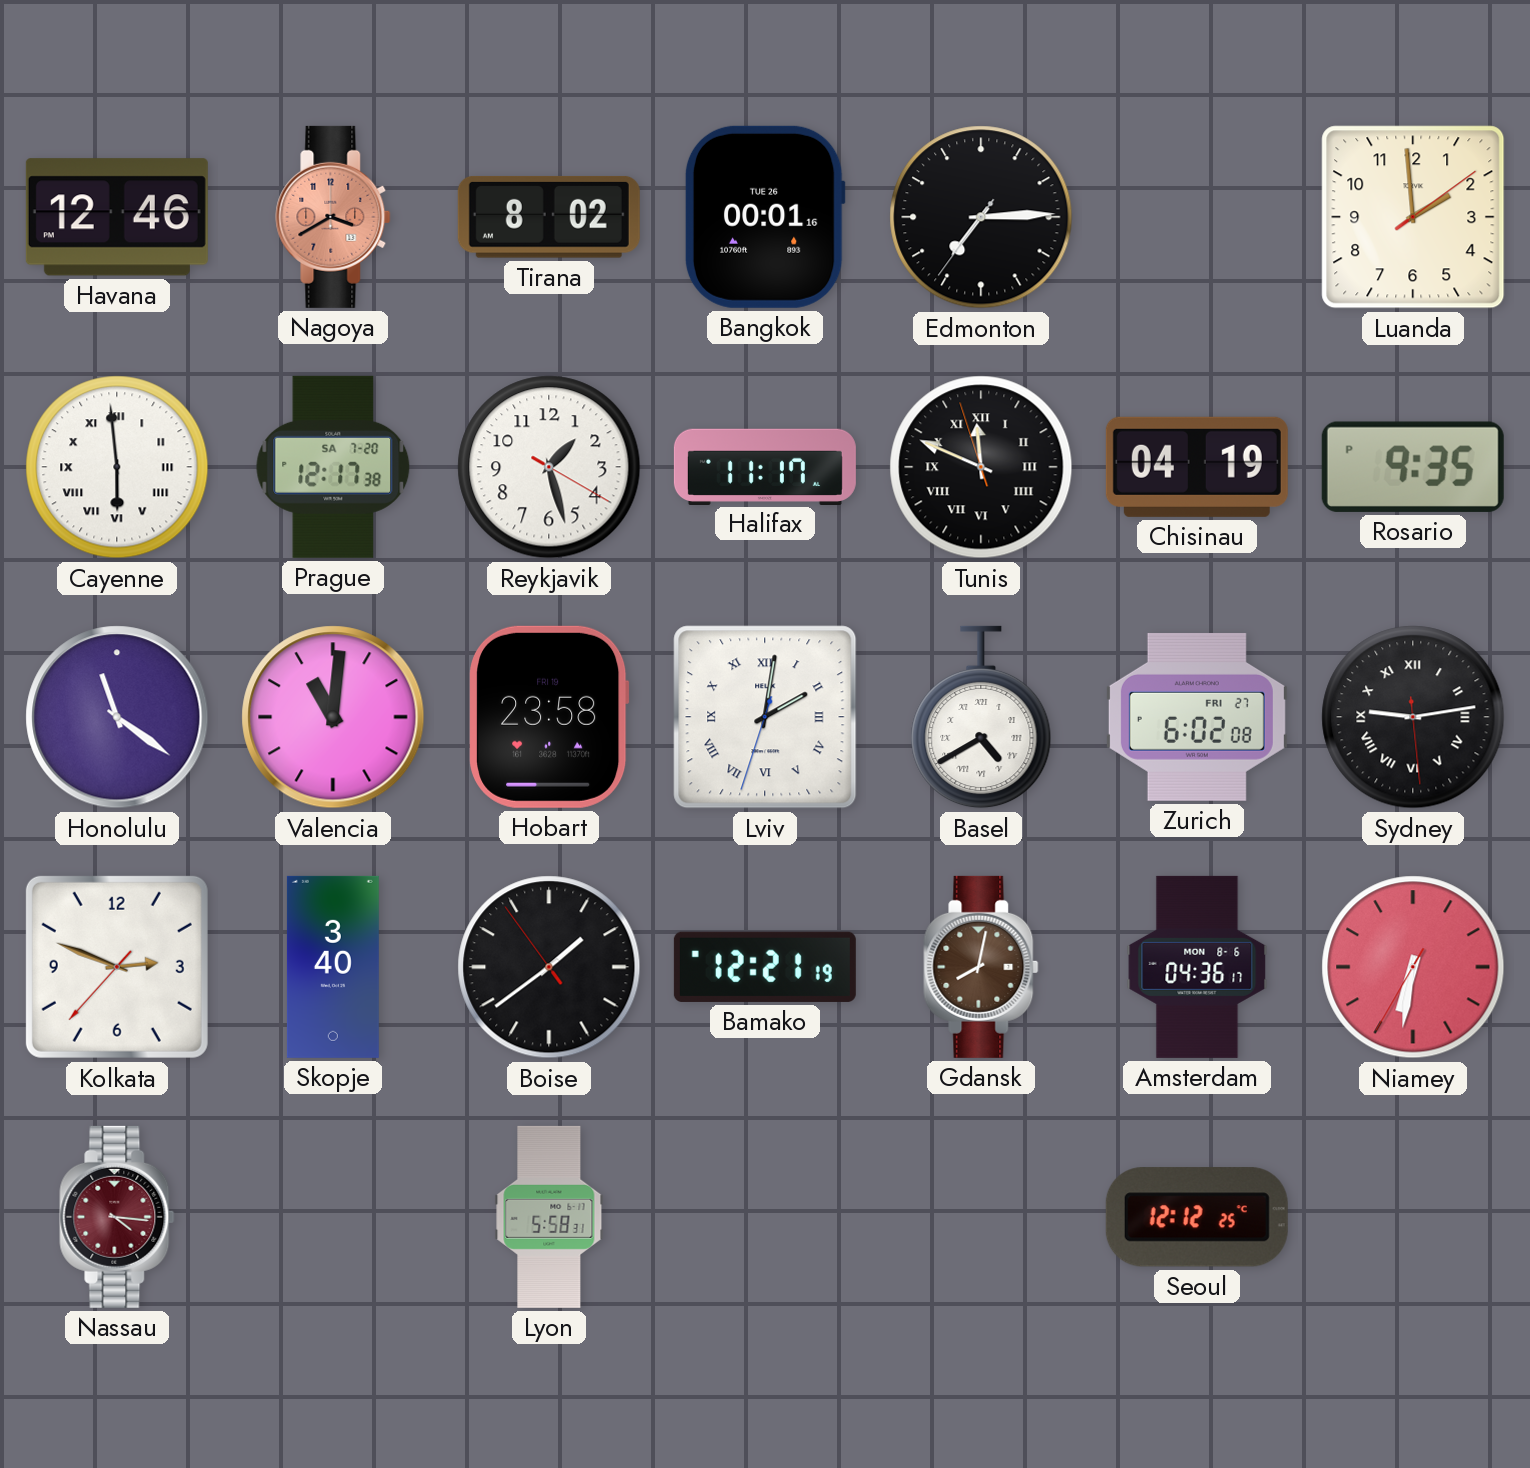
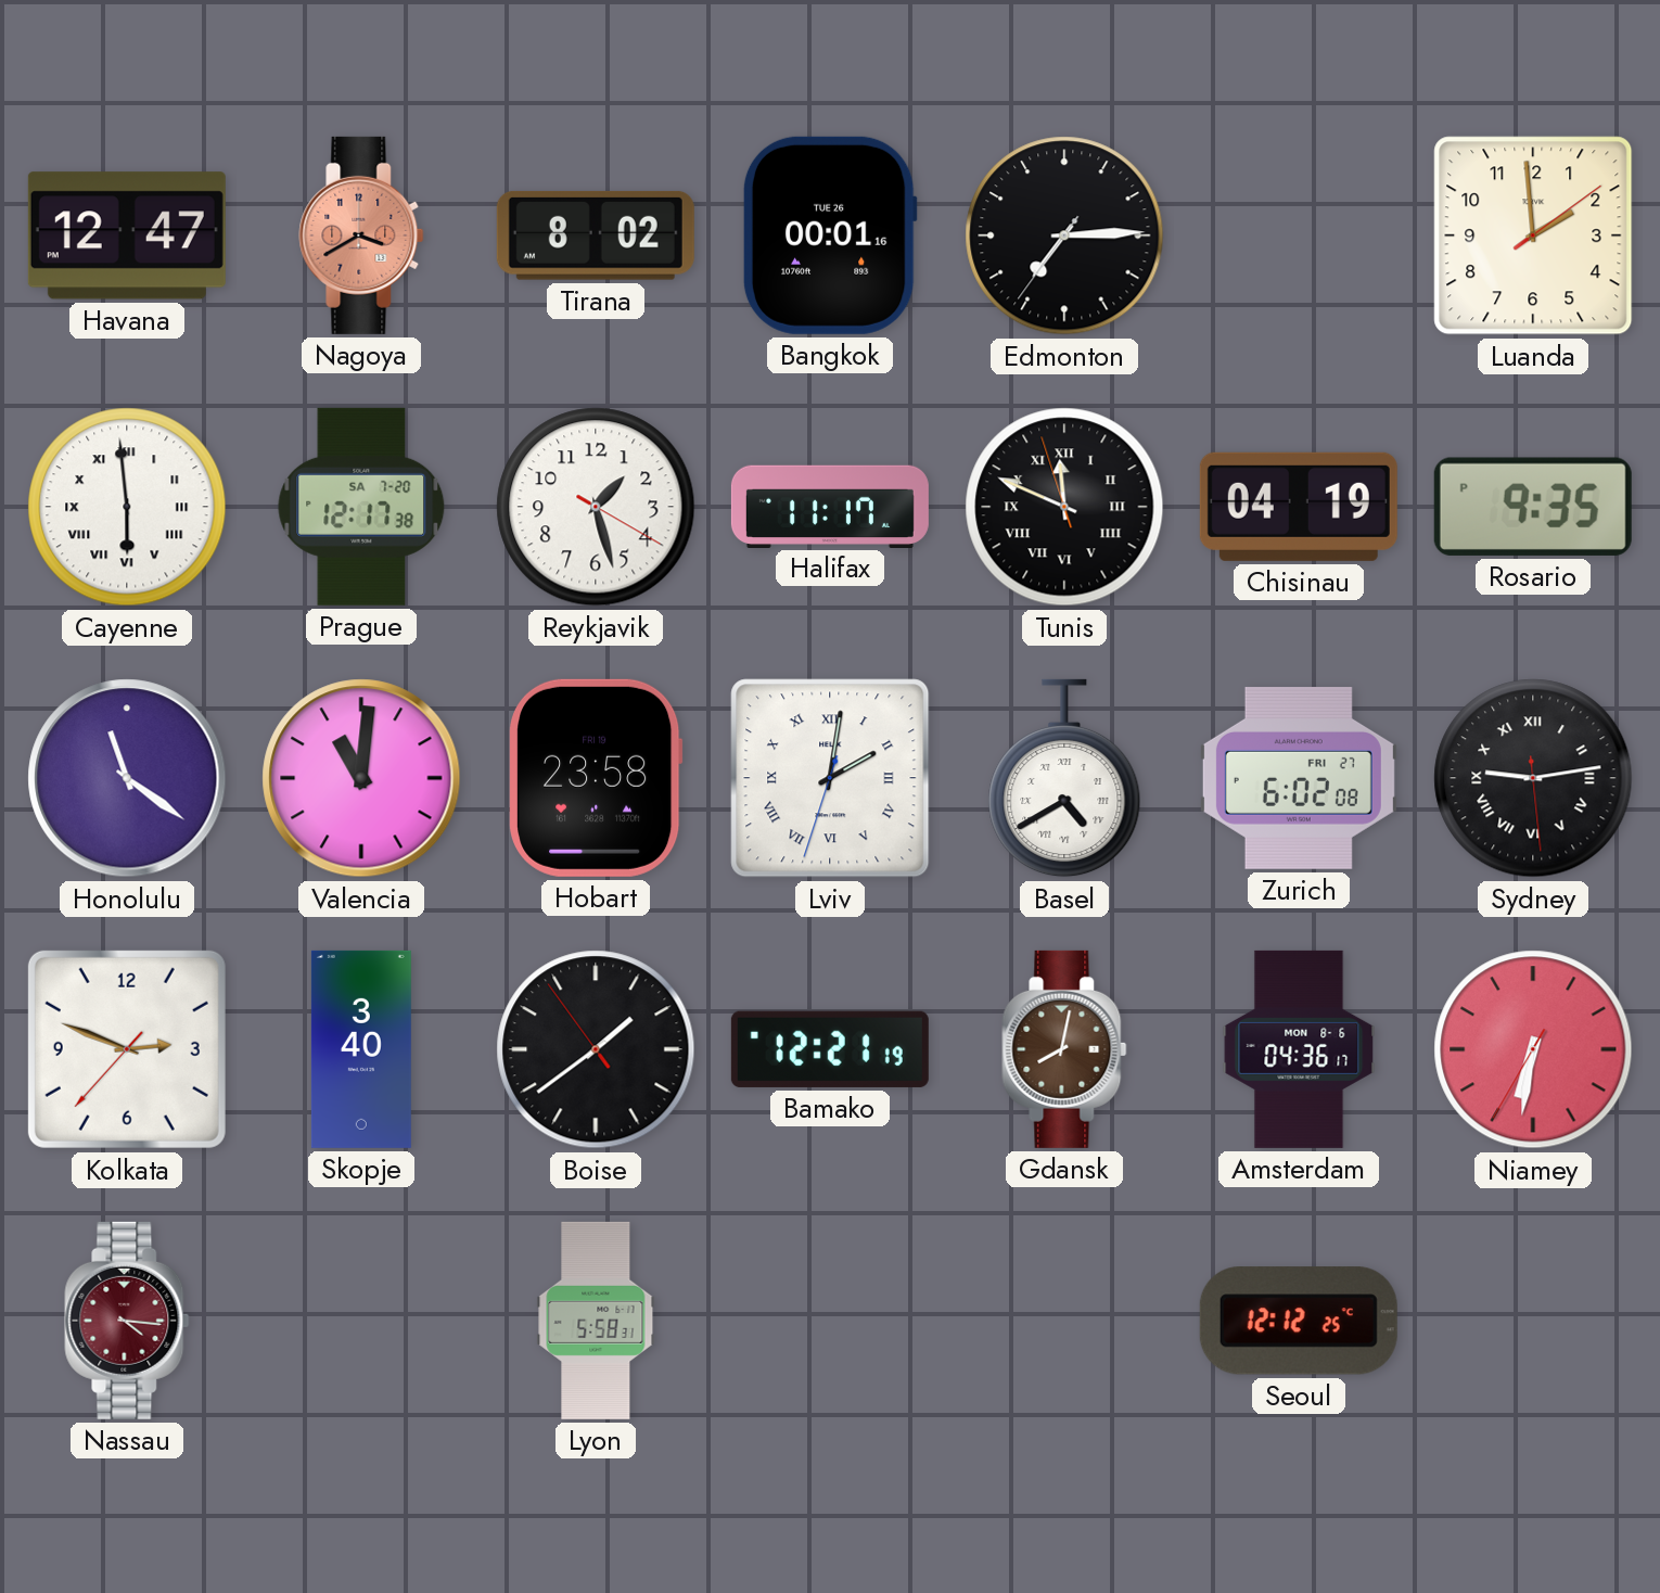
Havana: 12:46 -> 12:47 (127, 235)
